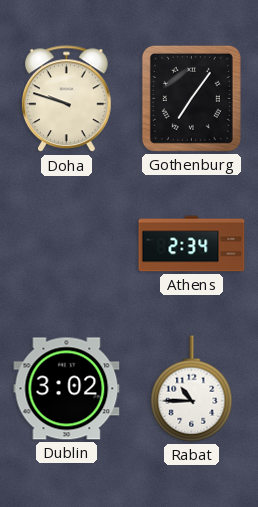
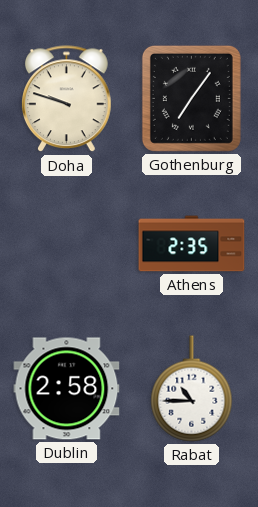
Athens: 2:34 -> 2:35 (192, 244)
Dublin: 3:02 -> 2:58 (67, 389)
